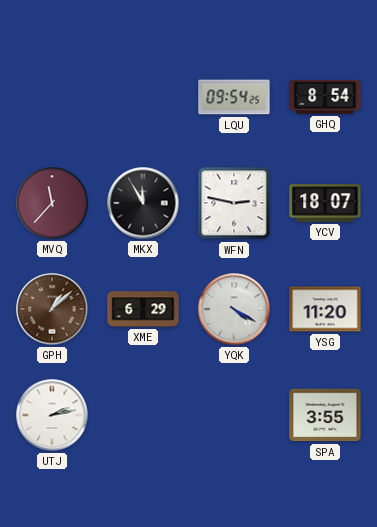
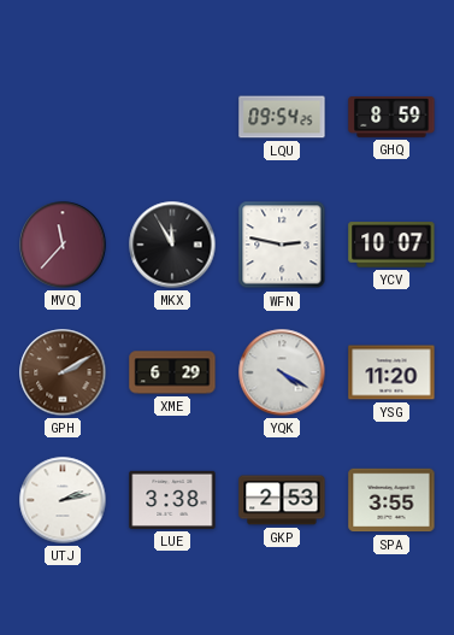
GHQ: 8:54 -> 8:59 (391, 118)
YCV: 18:07 -> 10:07 (391, 245)
GPH: 1:08 -> 2:10 (63, 372)
LUE: none -> 3:38 (172, 500)
GKP: none -> 2:53 (282, 500)
